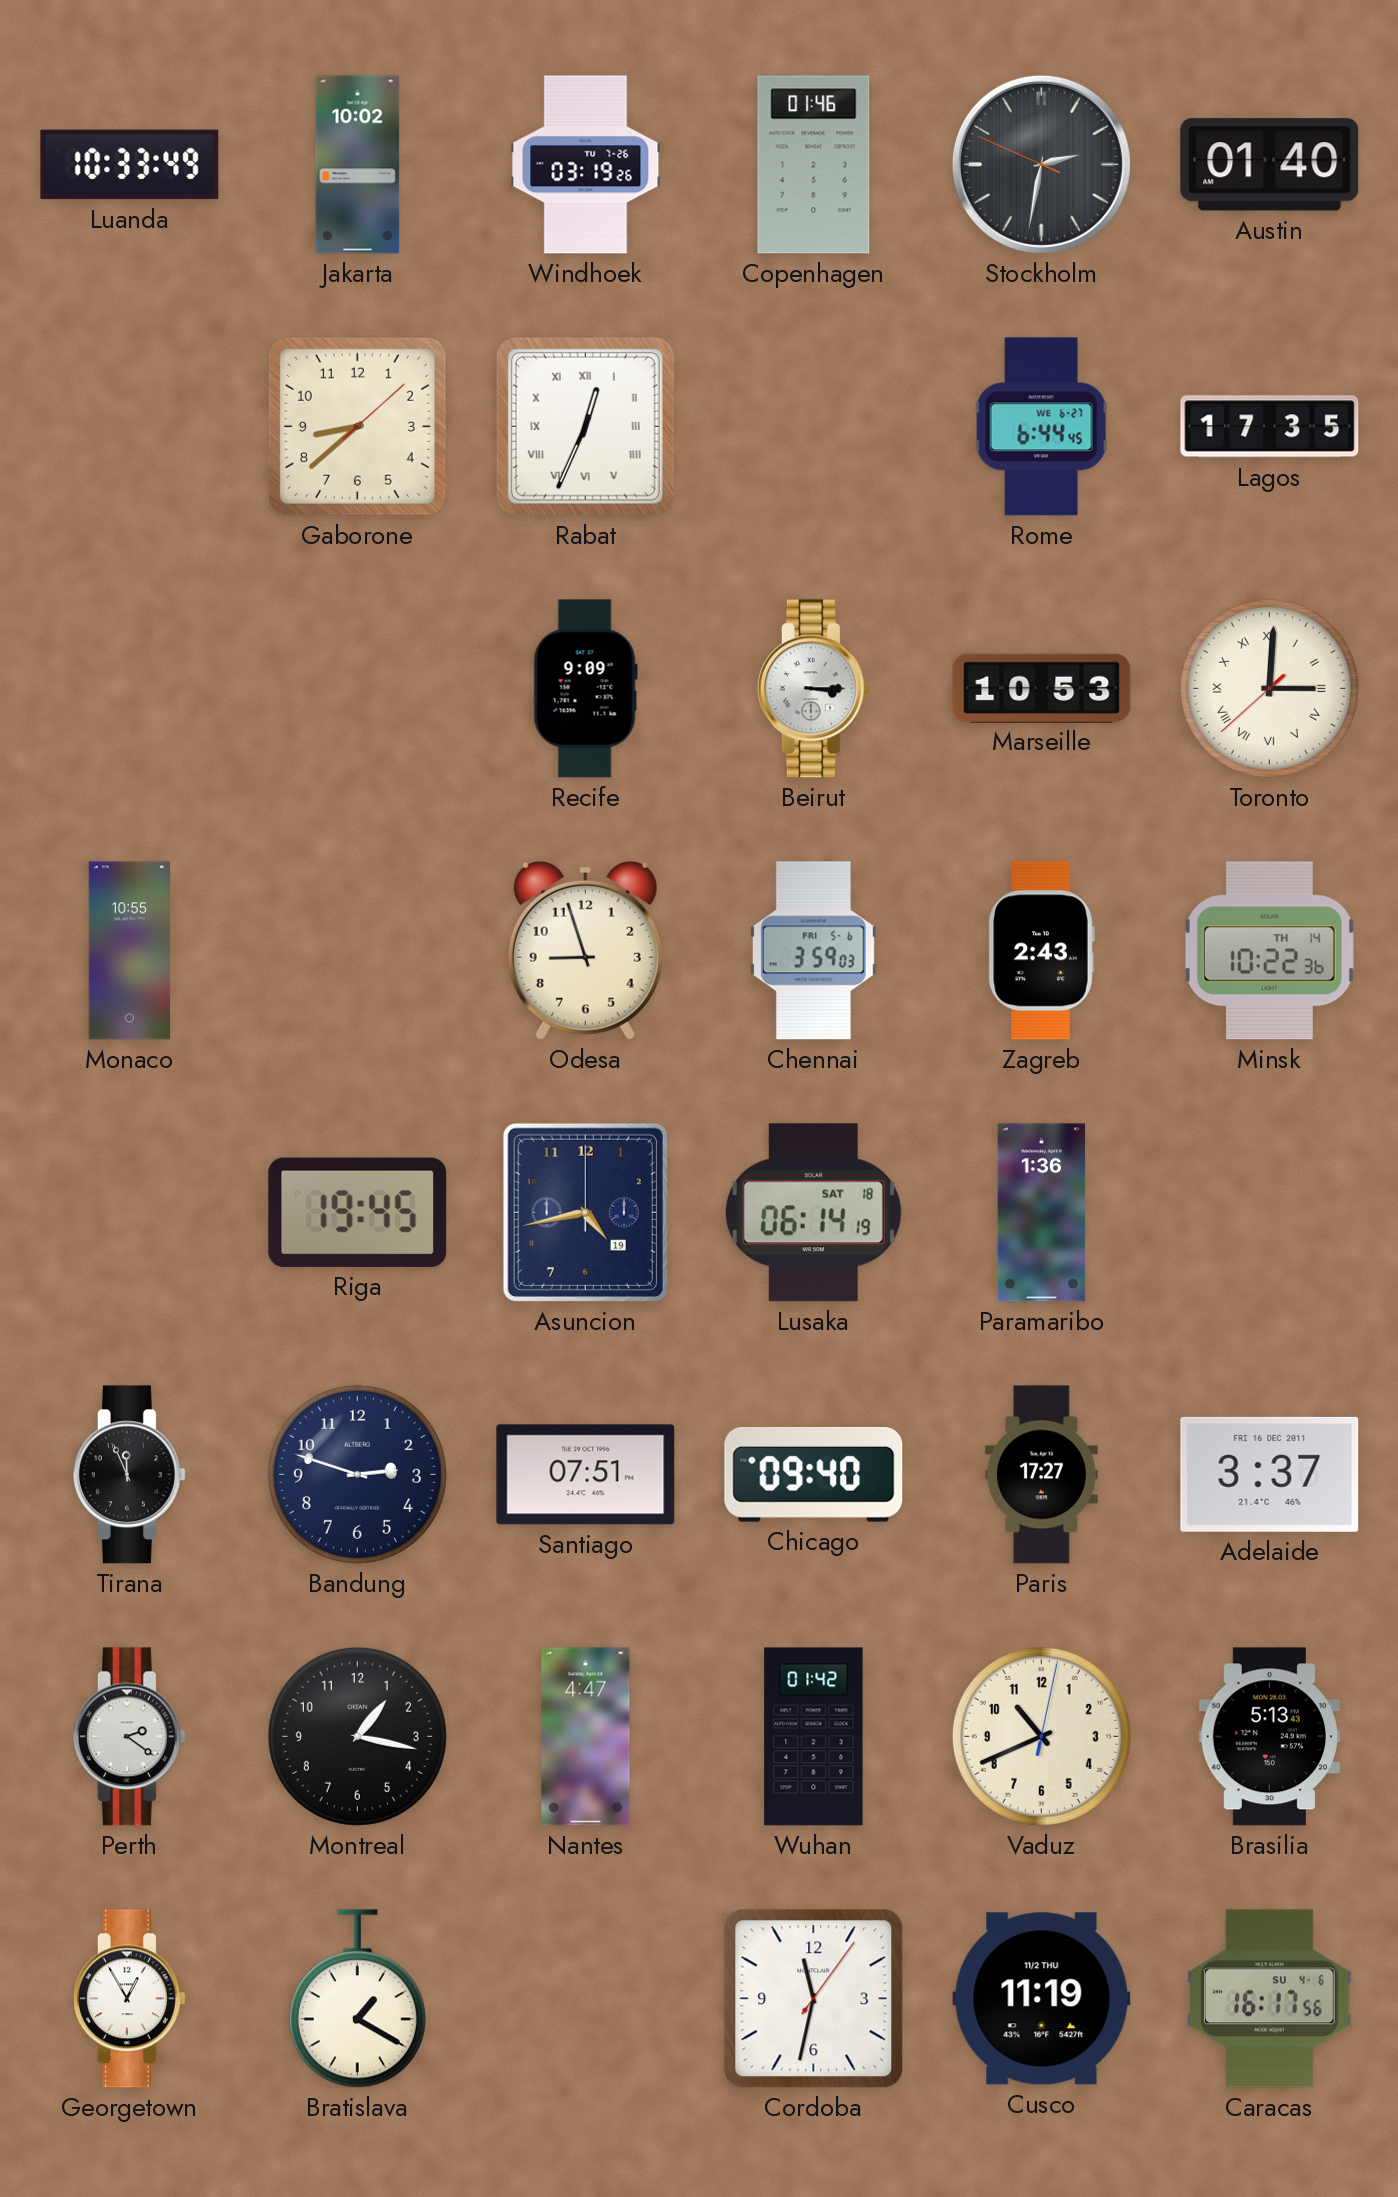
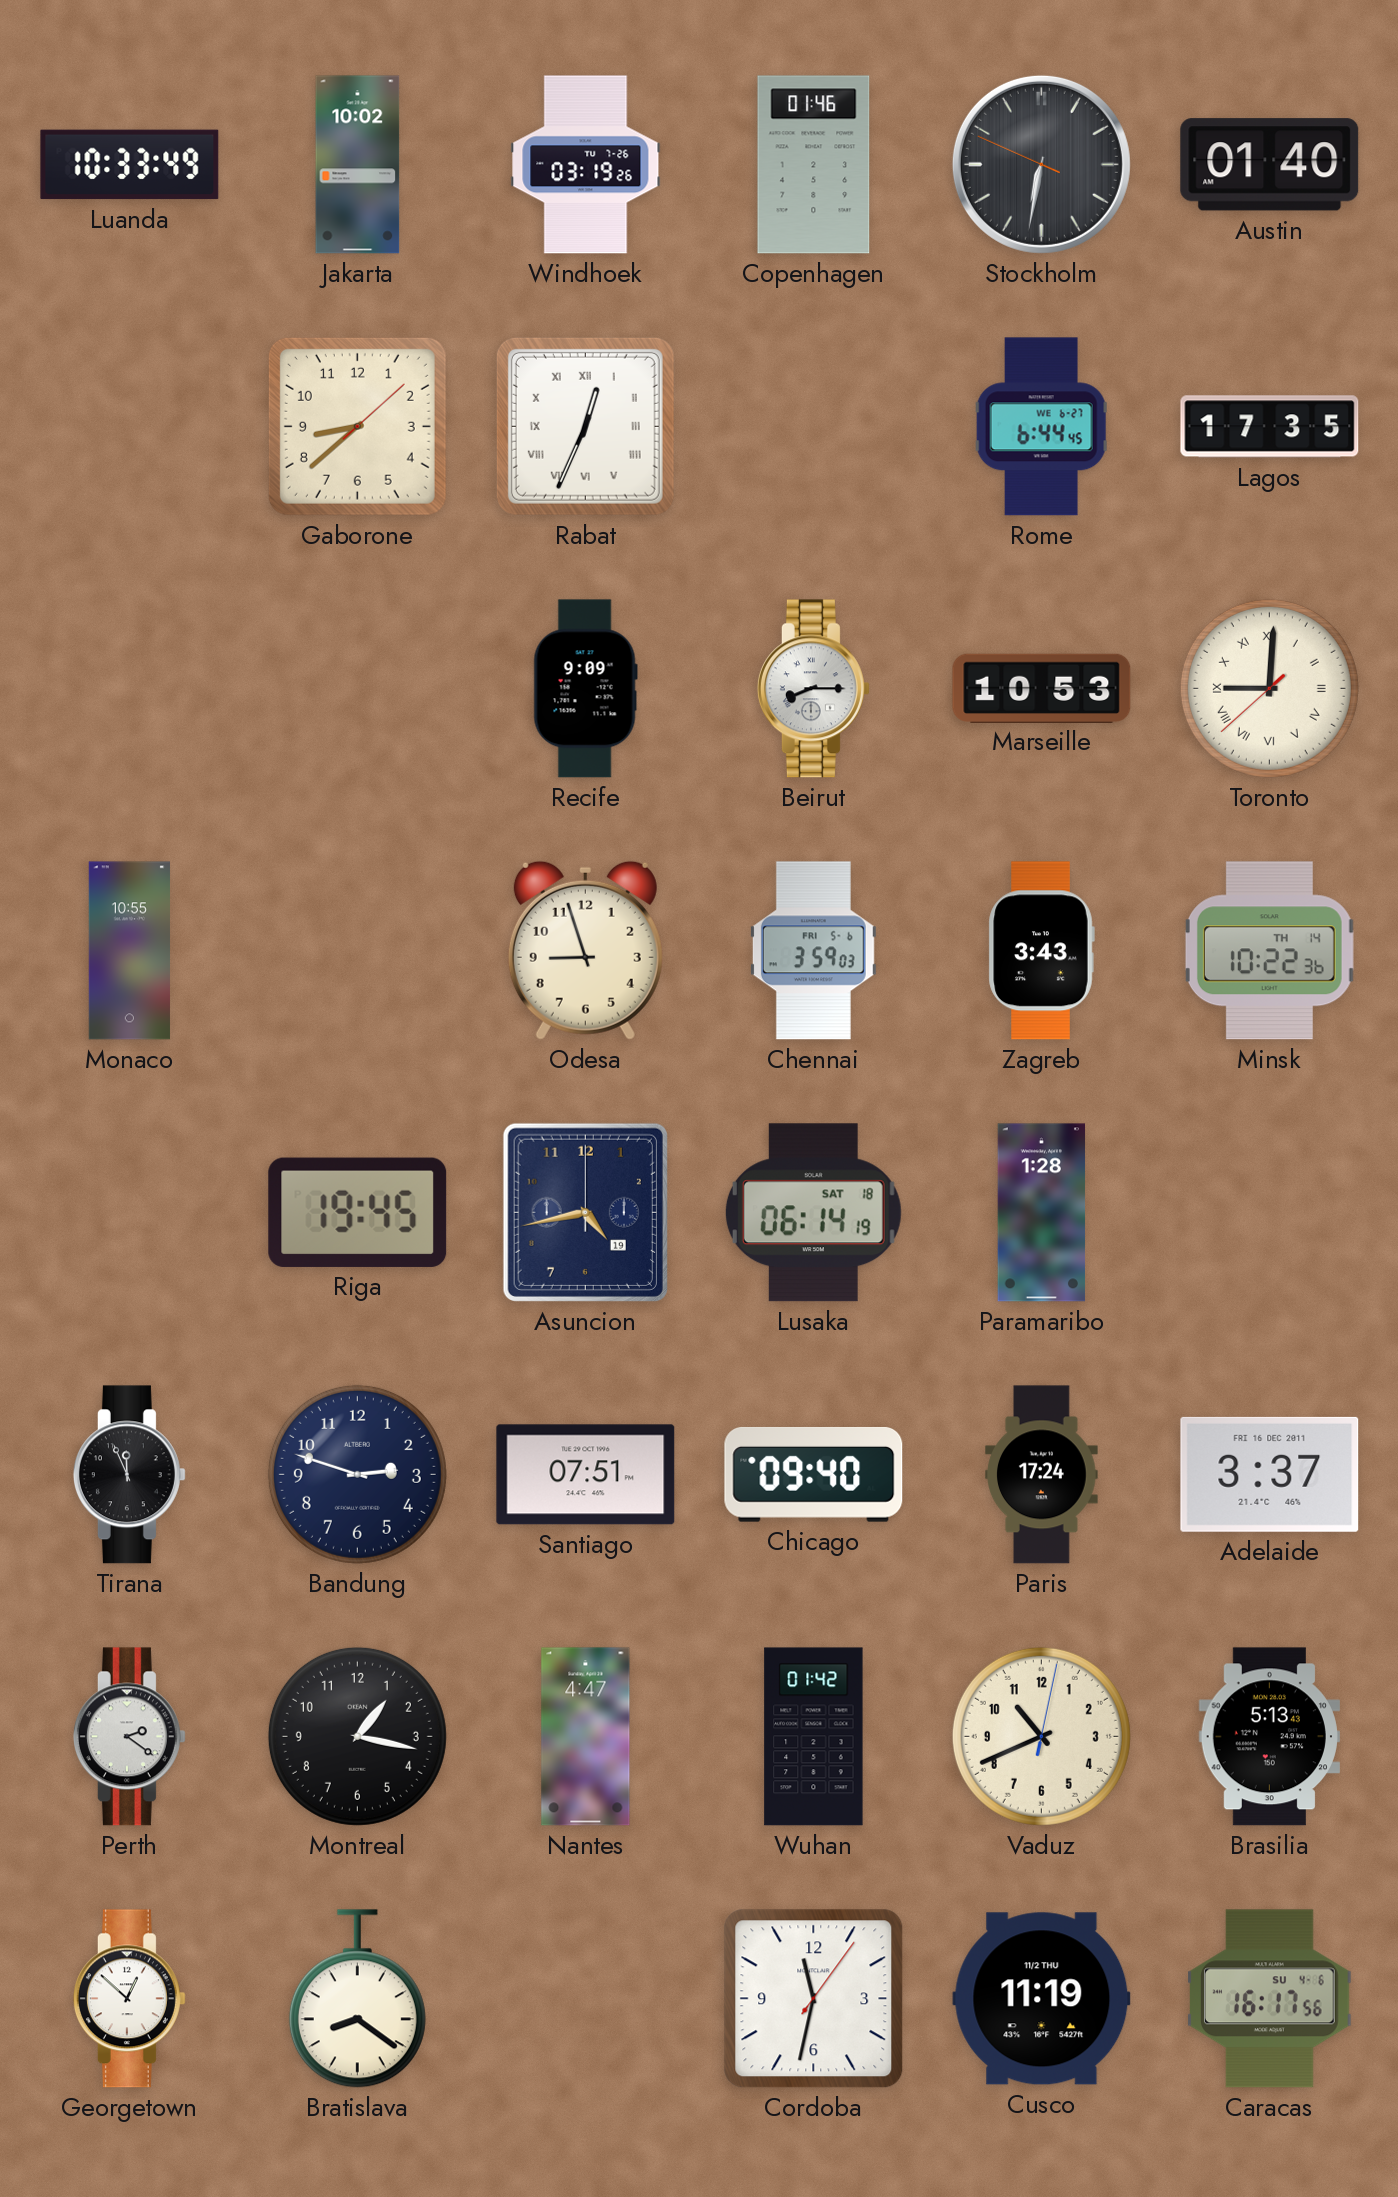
Stockholm: 2:31 -> 6:31 (1041, 164)
Beirut: 3:15 -> 8:15 (813, 689)
Toronto: 3:00 -> 9:00 (1269, 688)
Zagreb: 2:43 -> 3:43 (1041, 951)
Paramaribo: 1:36 -> 1:28 (1042, 1213)
Paris: 17:27 -> 17:24 (1042, 1475)
Georgetown: 12:55 -> 12:52 (129, 1999)
Bratislava: 1:20 -> 8:21 (357, 1999)
